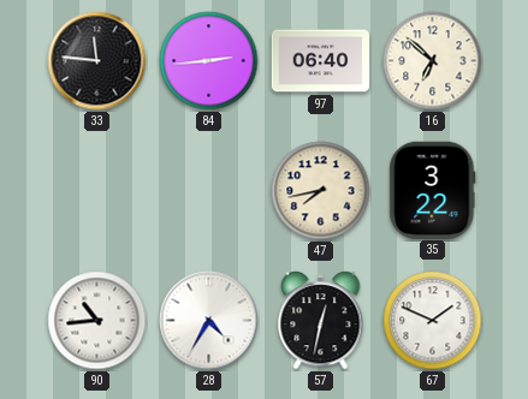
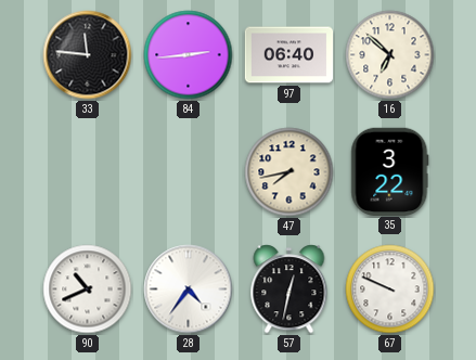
90: 10:44 -> 10:41 (88, 290)
28: 4:35 -> 4:36 (189, 290)
67: 1:49 -> 9:49 (390, 290)
